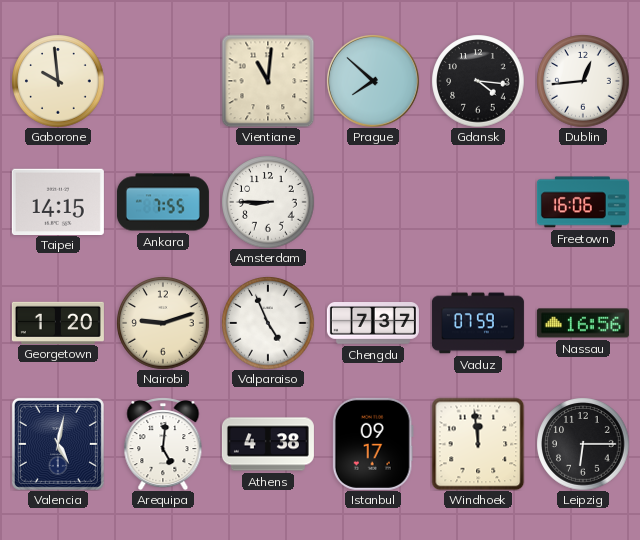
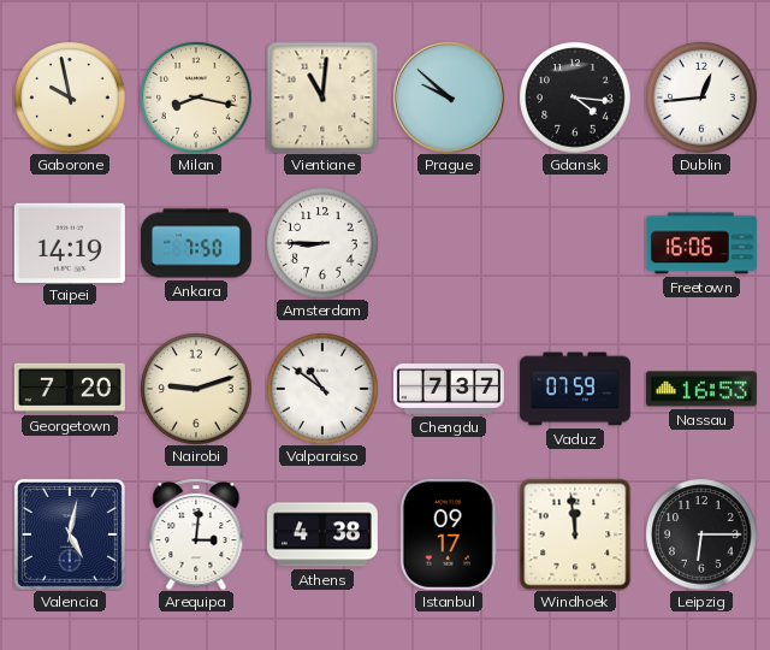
Gaborone: 9:59 -> 9:58 (70, 97)
Milan: none -> 8:17 (196, 97)
Prague: 7:52 -> 9:52 (449, 97)
Taipei: 14:15 -> 14:19 (70, 242)
Ankara: 7:55 -> 7:50 (196, 243)
Georgetown: 1:20 -> 7:20 (70, 388)
Valparaiso: 4:56 -> 10:51 (322, 389)
Nassau: 16:56 -> 16:53 (701, 389)
Arequipa: 5:01 -> 3:01 (196, 534)
